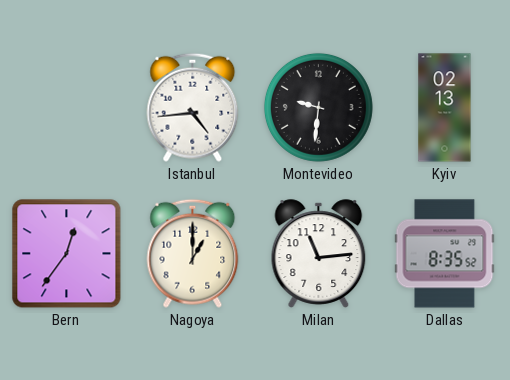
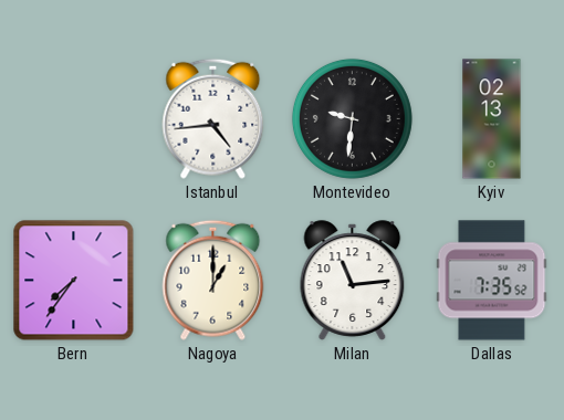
Bern: 12:36 -> 7:36 (74, 281)
Dallas: 8:35 -> 7:35 (492, 281)
